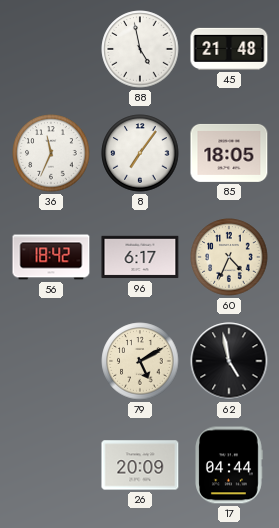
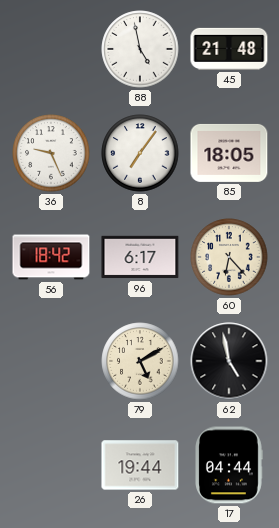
36: 11:34 -> 9:26 (51, 153)
60: 4:34 -> 6:23 (229, 257)
26: 20:09 -> 19:44 (140, 465)
